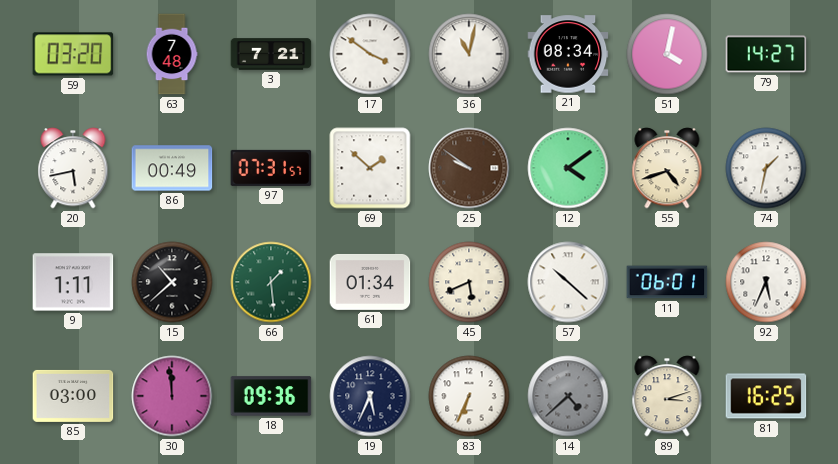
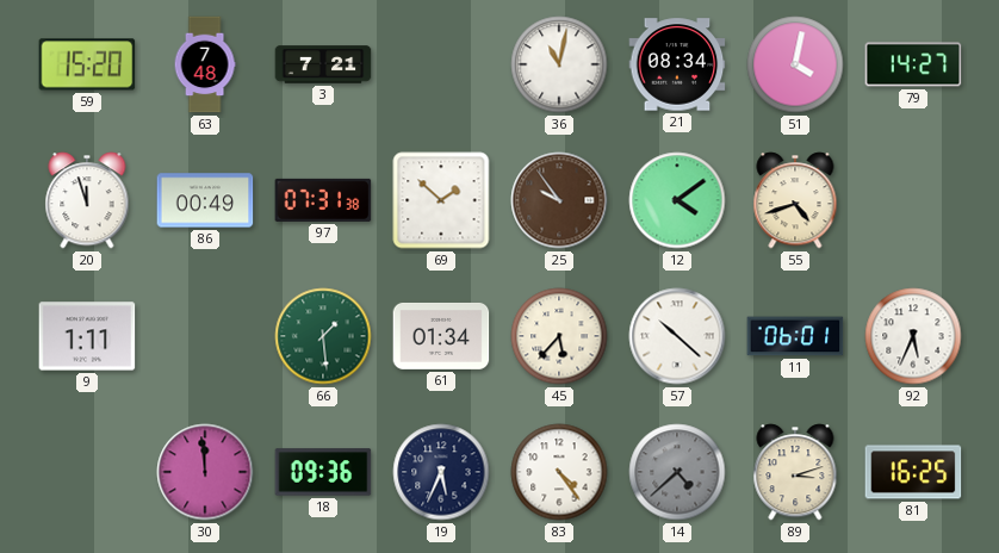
59: 03:20 -> 15:20 (87, 64)
17: 3:51 -> none (370, 54)
20: 5:43 -> 11:57 (87, 200)
97: 07:31:57 -> 07:31:38 (323, 200)
25: 9:51 -> 9:54 (559, 200)
74: 1:32 -> none (766, 168)
15: 10:38 -> none (172, 282)
45: 5:41 -> 5:37 (559, 336)
85: 03:00 -> none (73, 396)
83: 6:34 -> 4:24 (559, 472)
